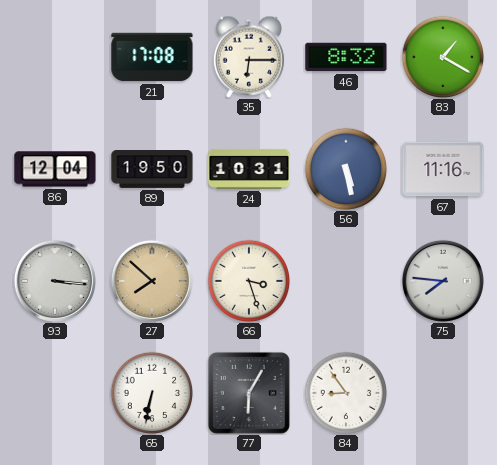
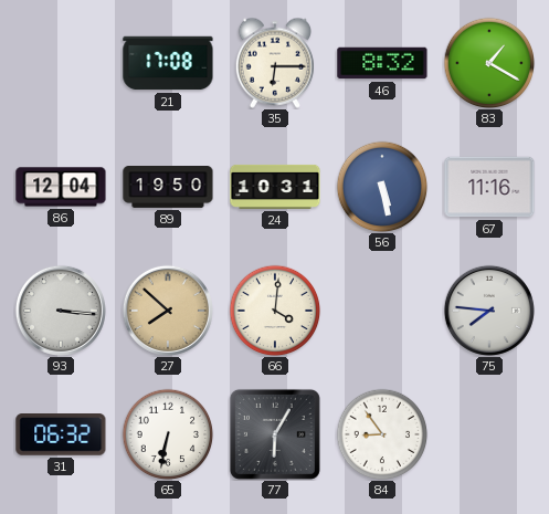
66: 3:27 -> 4:01 (275, 311)
31: none -> 06:32 (61, 436)
